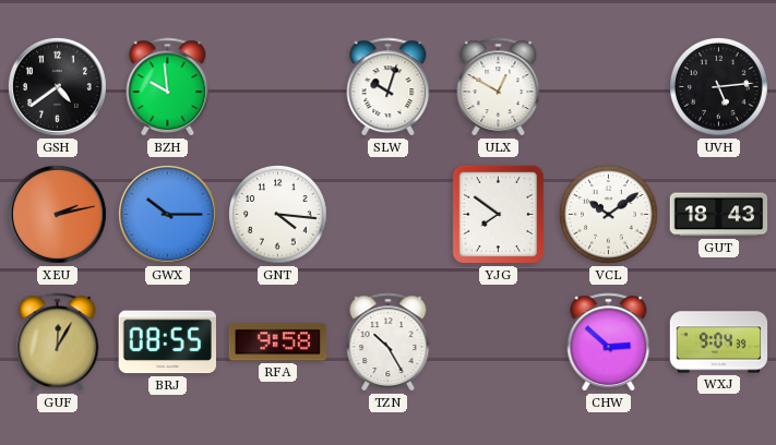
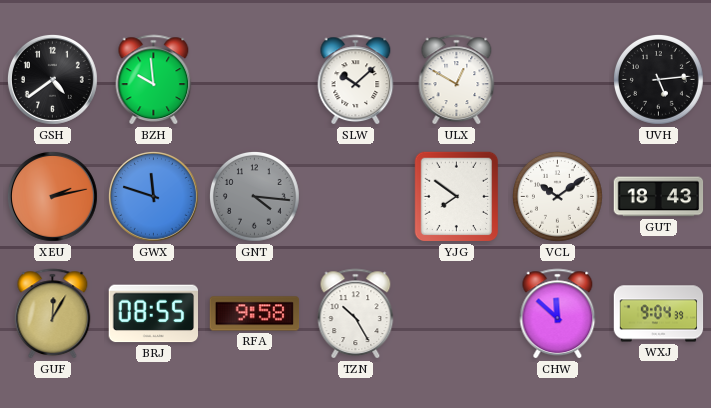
SLW: 10:03 -> 10:08 (356, 80)
GWX: 10:15 -> 11:48 (153, 196)
GNT dial: white -> grey (255, 197)
CHW: 2:52 -> 11:52 (558, 314)
